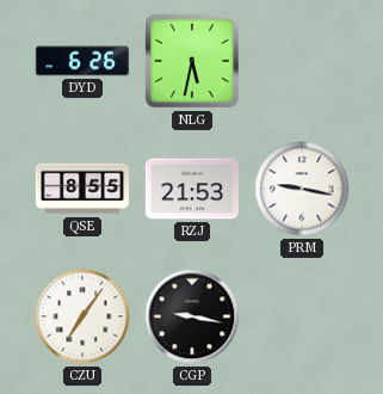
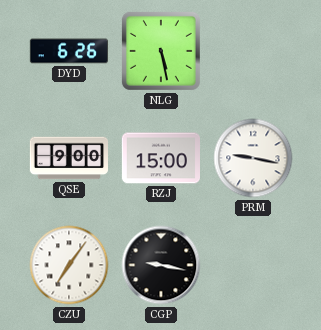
NLG: 5:32 -> 5:28 (161, 51)
QSE: 8:55 -> 9:00 (68, 158)
RZJ: 21:53 -> 15:00 (160, 158)
